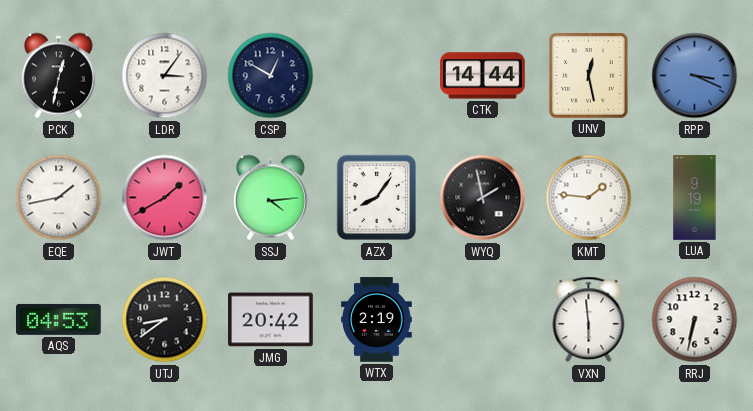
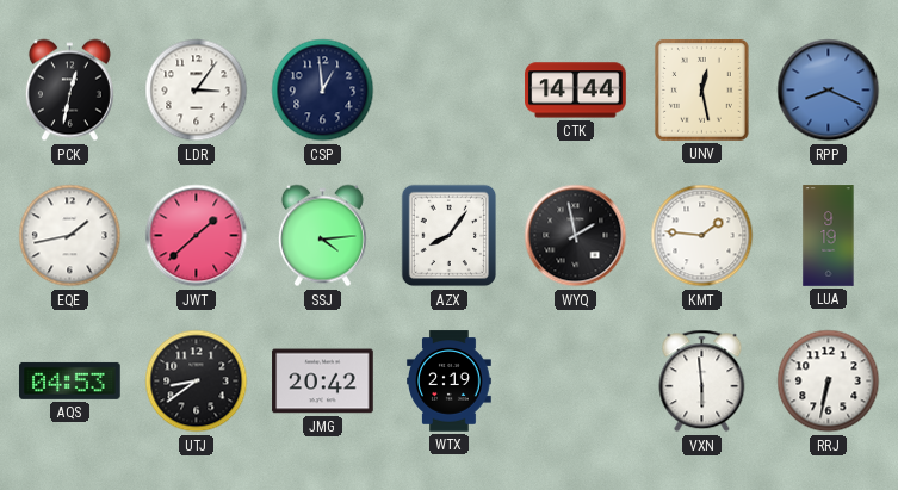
CSP: 12:50 -> 12:59 (323, 91)
RPP: 3:19 -> 8:19 (829, 91)
JWT: 1:40 -> 1:38 (197, 236)
